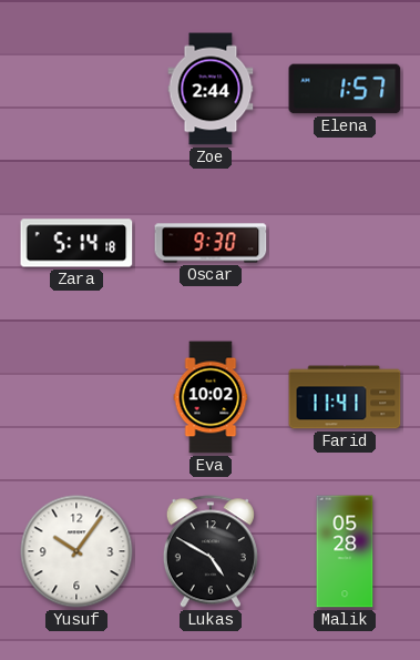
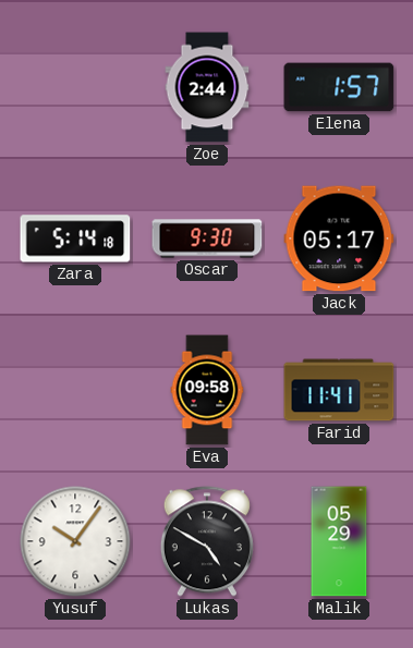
Jack: none -> 05:17 (339, 239)
Eva: 10:02 -> 09:58 (207, 390)
Malik: 05:28 -> 05:29 (339, 541)
